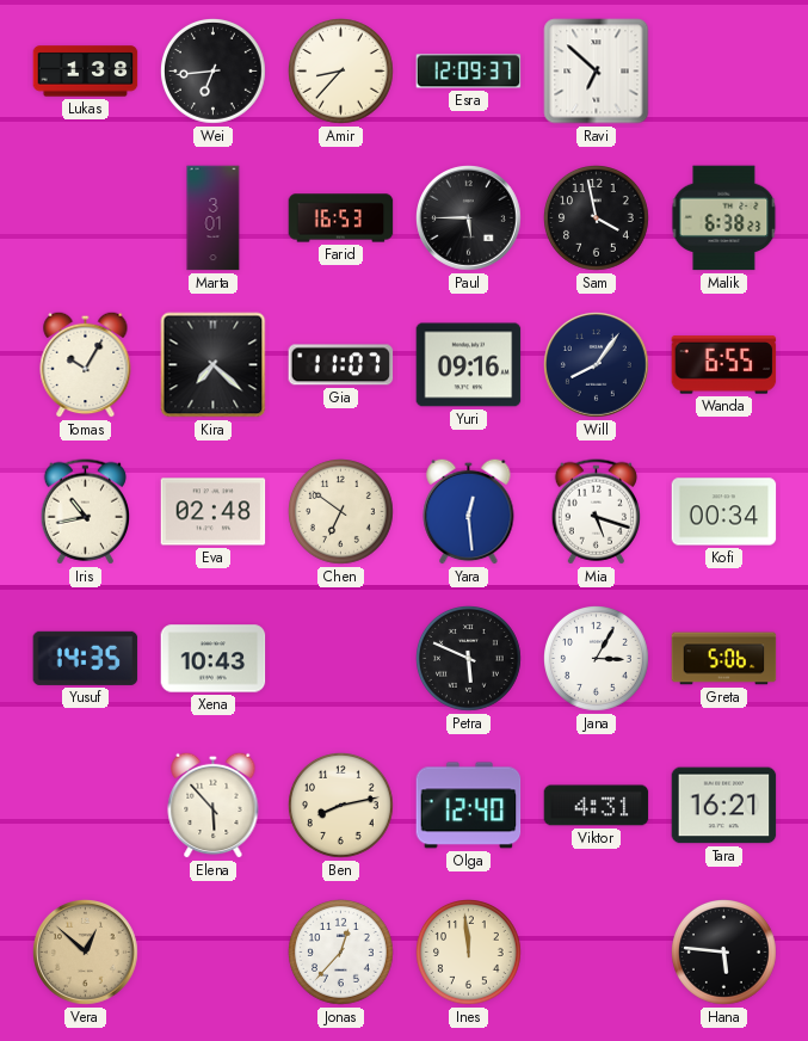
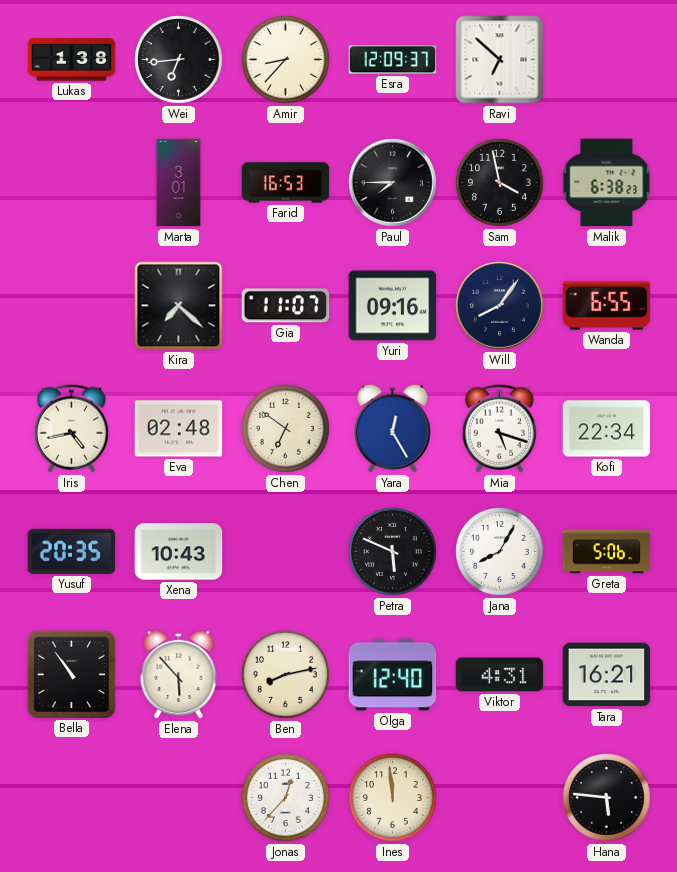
Paul: 5:45 -> 7:45 (393, 183)
Tomas: 10:05 -> none (86, 364)
Iris: 10:43 -> 4:43 (71, 429)
Yara: 12:29 -> 12:25 (393, 428)
Kofi: 00:34 -> 22:34 (607, 429)
Yusuf: 14:35 -> 20:35 (72, 551)
Jana: 3:05 -> 8:05 (500, 552)
Bella: none -> 10:54 (71, 674)
Vera: 12:52 -> none (86, 953)
